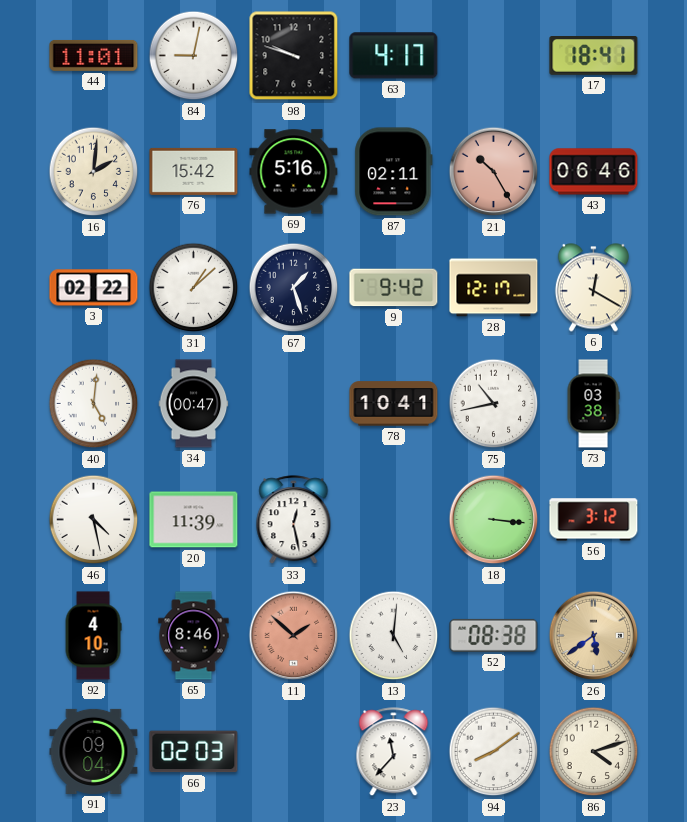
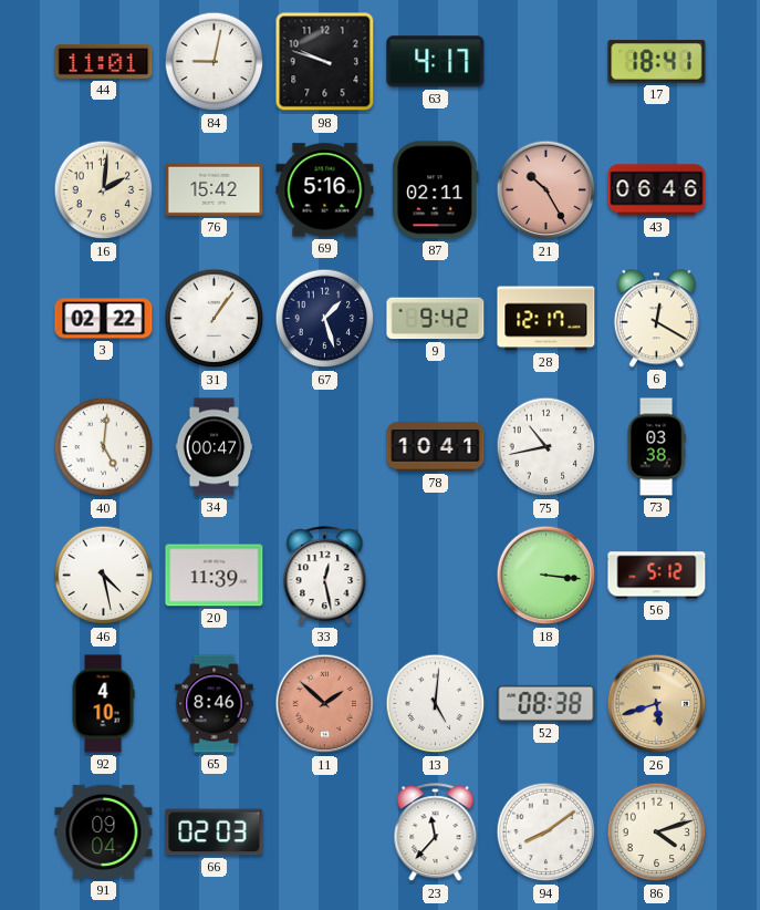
31: 1:08 -> 1:06 (215, 319)
56: 3:12 -> 5:12 (657, 576)
26: 5:39 -> 5:42 (657, 704)
